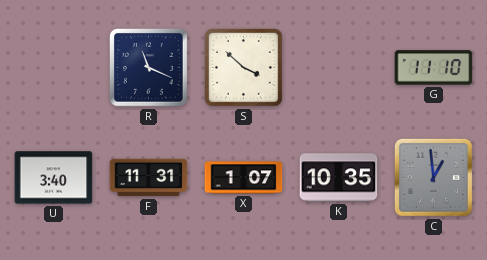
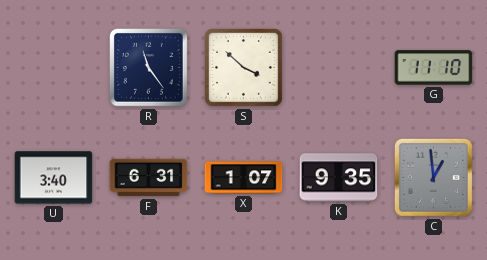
R: 11:19 -> 11:24 (149, 68)
F: 11:31 -> 6:31 (149, 178)
K: 10:35 -> 9:35 (339, 178)
